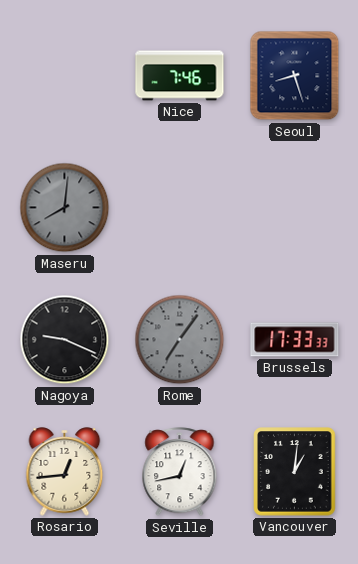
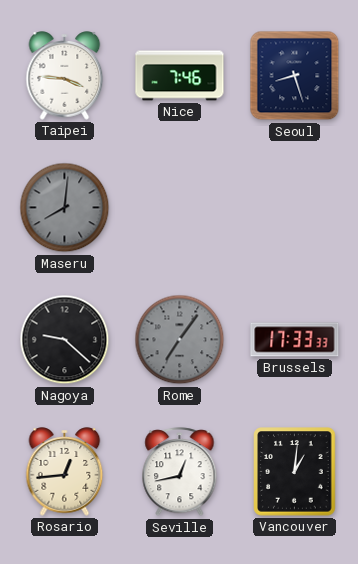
Taipei: none -> 3:46 (65, 76)
Nagoya: 9:19 -> 9:22 (65, 340)
